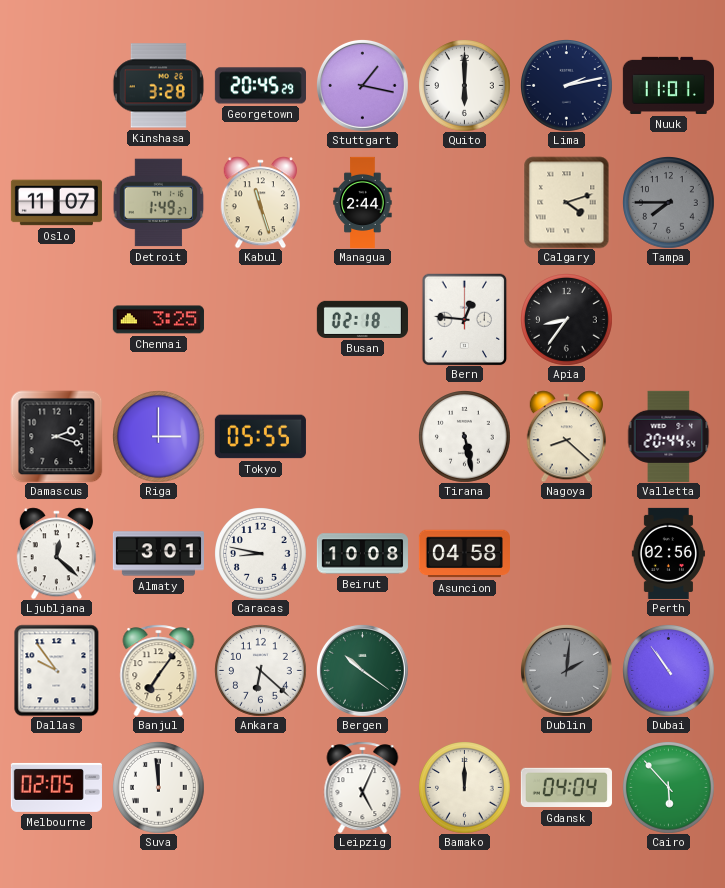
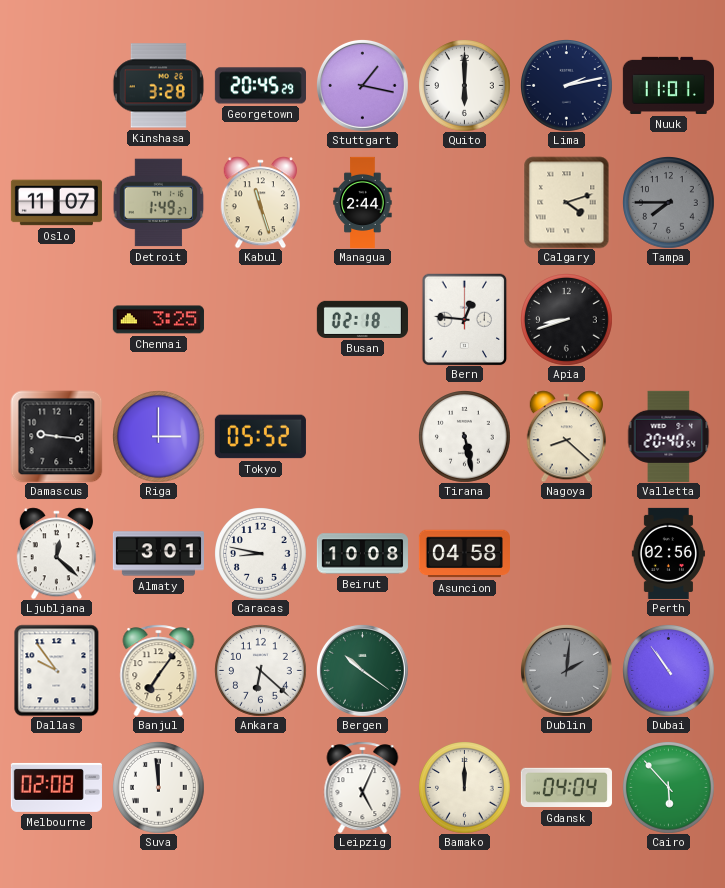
Apia: 8:36 -> 8:42 (567, 320)
Damascus: 2:18 -> 9:16 (56, 436)
Tokyo: 05:55 -> 05:52 (260, 437)
Valletta: 20:44 -> 20:40 (669, 436)
Melbourne: 02:05 -> 02:08 (56, 787)
